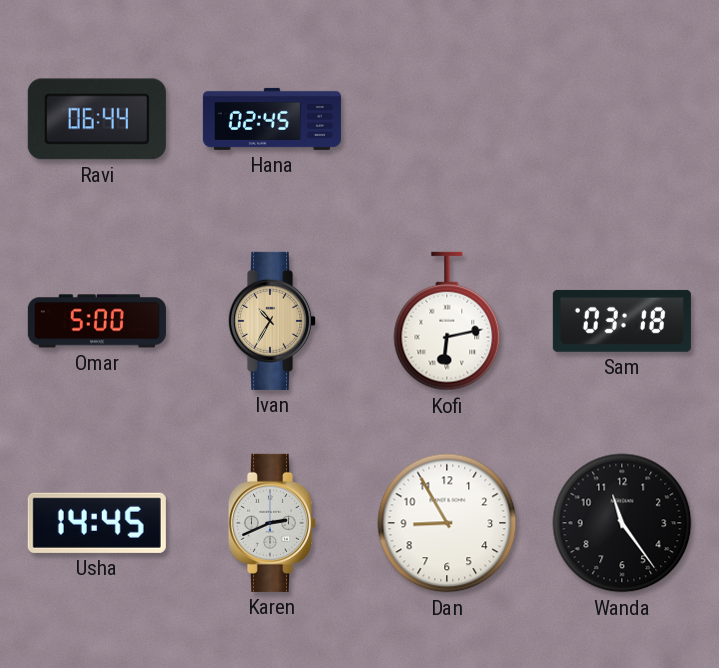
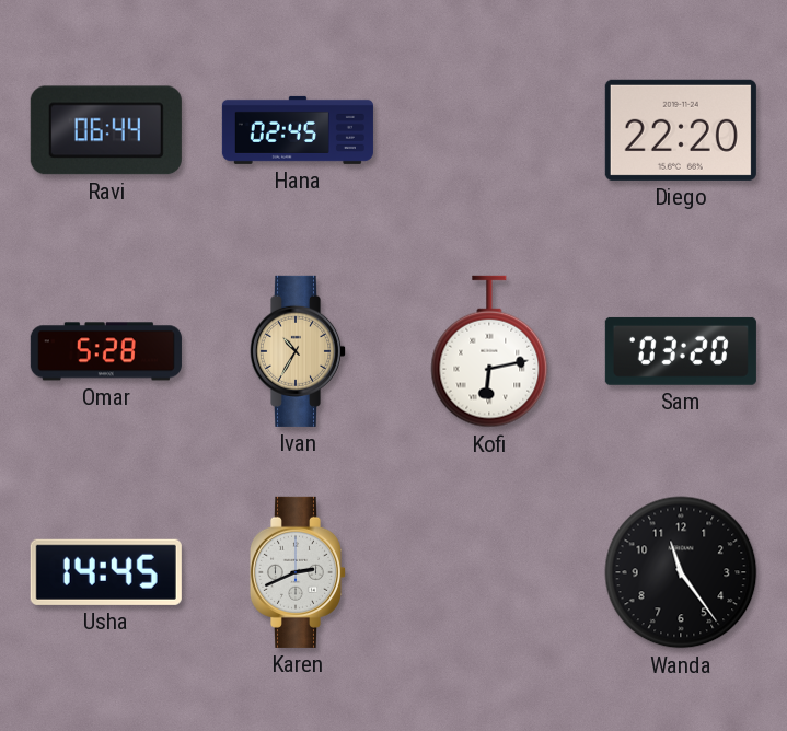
Diego: none -> 22:20 (681, 130)
Omar: 5:00 -> 5:28 (106, 351)
Sam: 03:18 -> 03:20 (681, 351)
Dan: 8:55 -> none (447, 523)
